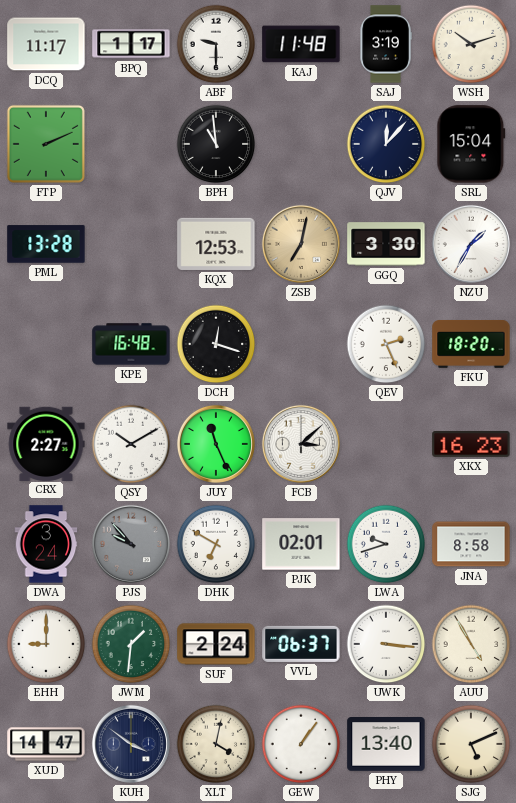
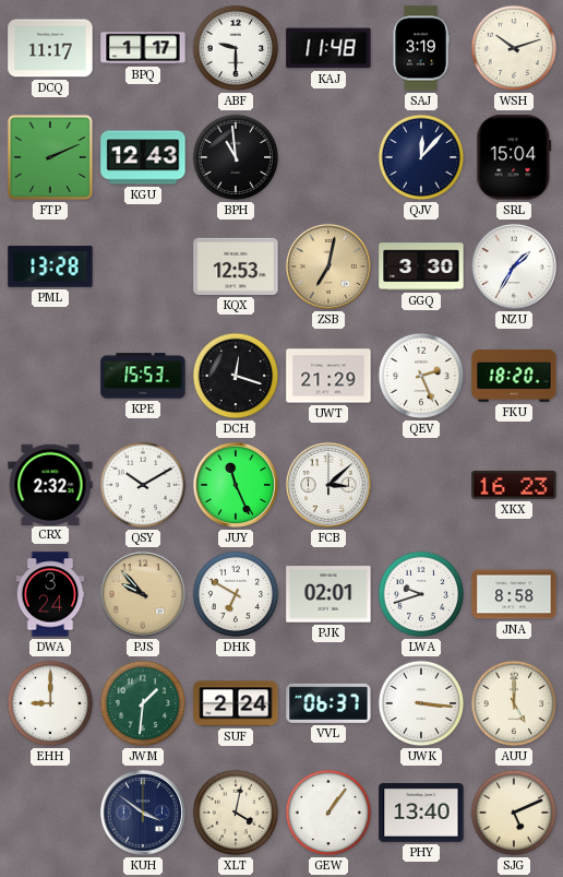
KGU: none -> 12:43 (143, 157)
KPE: 16:48 -> 15:53 (143, 376)
UWT: none -> 21:29 (328, 376)
CRX: 2:27 -> 2:32 (50, 484)
PJS dial: grey -> champagne (143, 594)
AUU: 4:55 -> 5:00 (514, 703)
XUD: 14:47 -> none (46, 744)
